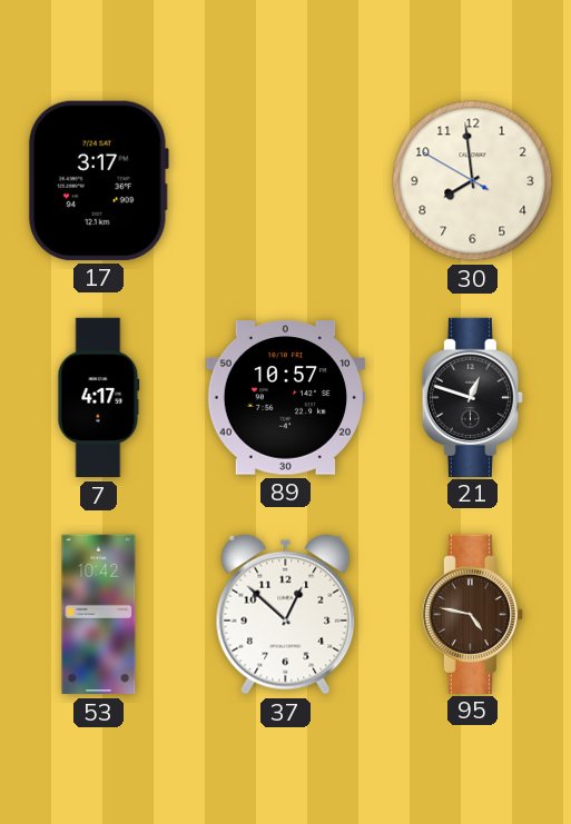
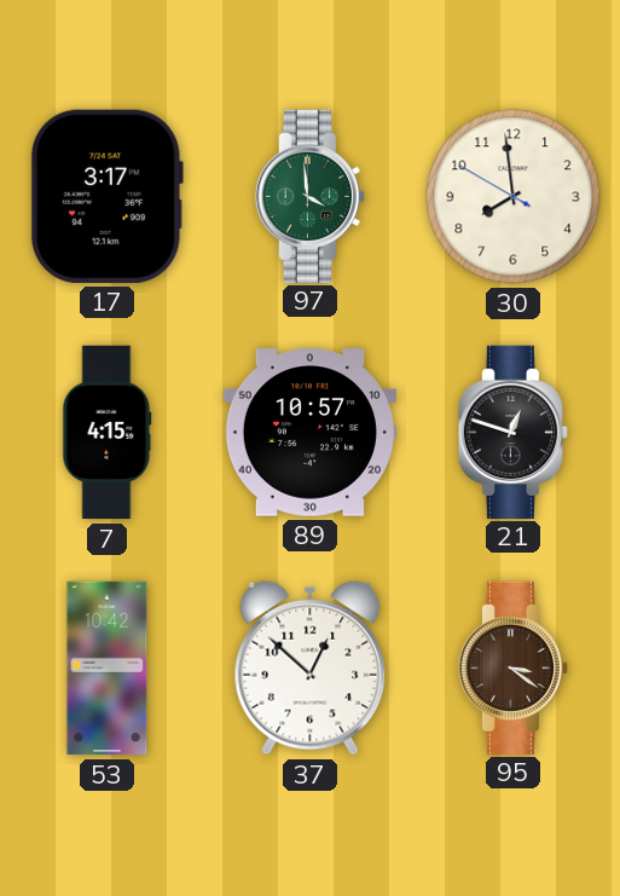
97: none -> 3:59 (309, 196)
7: 4:17 -> 4:15 (108, 433)
95: 4:47 -> 3:21 (512, 667)
